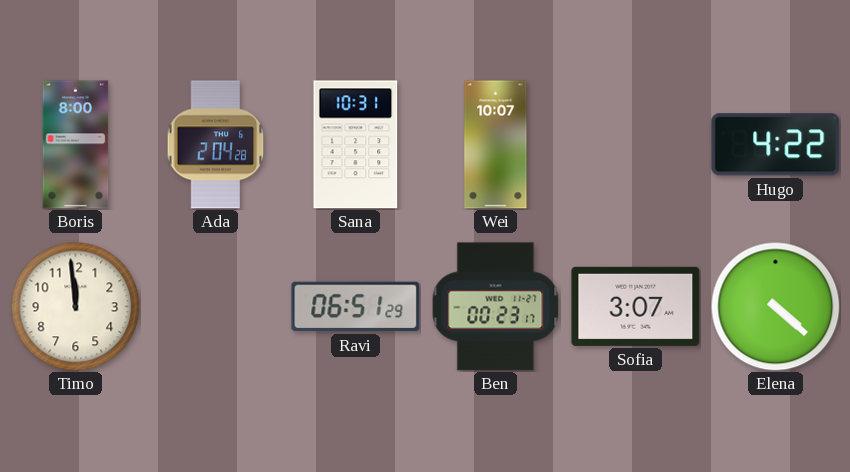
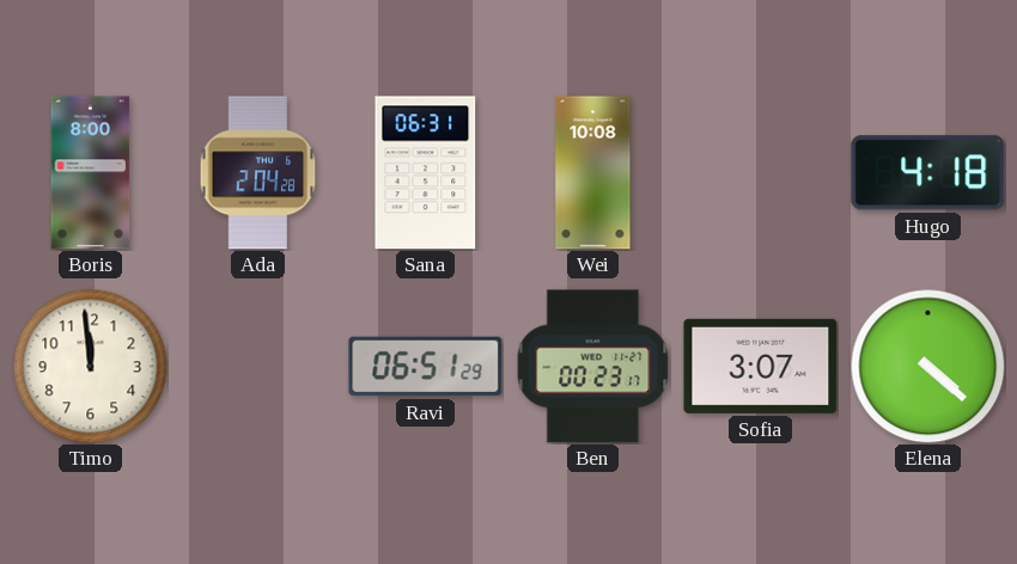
Sana: 10:31 -> 06:31 (426, 173)
Wei: 10:07 -> 10:08 (593, 173)
Hugo: 4:22 -> 4:18 (928, 173)
